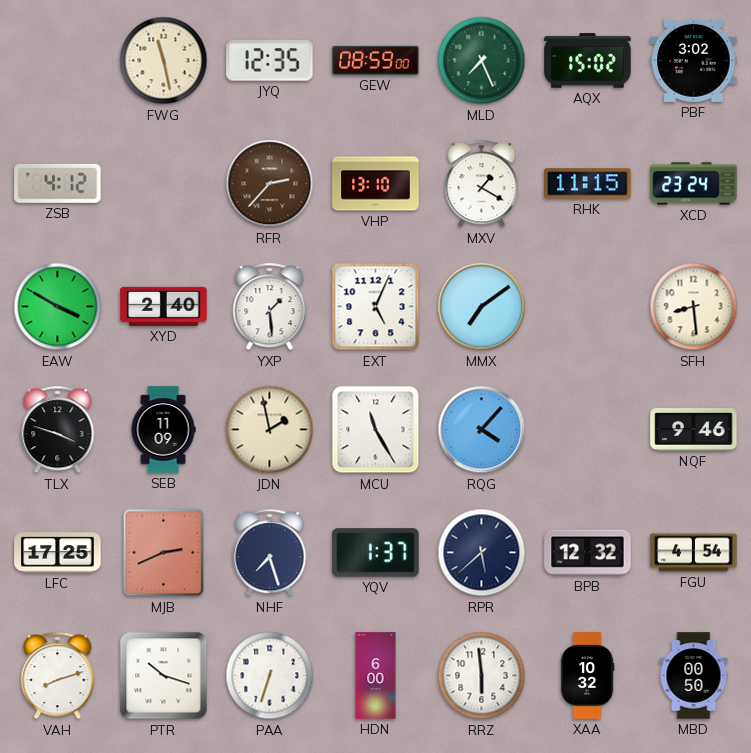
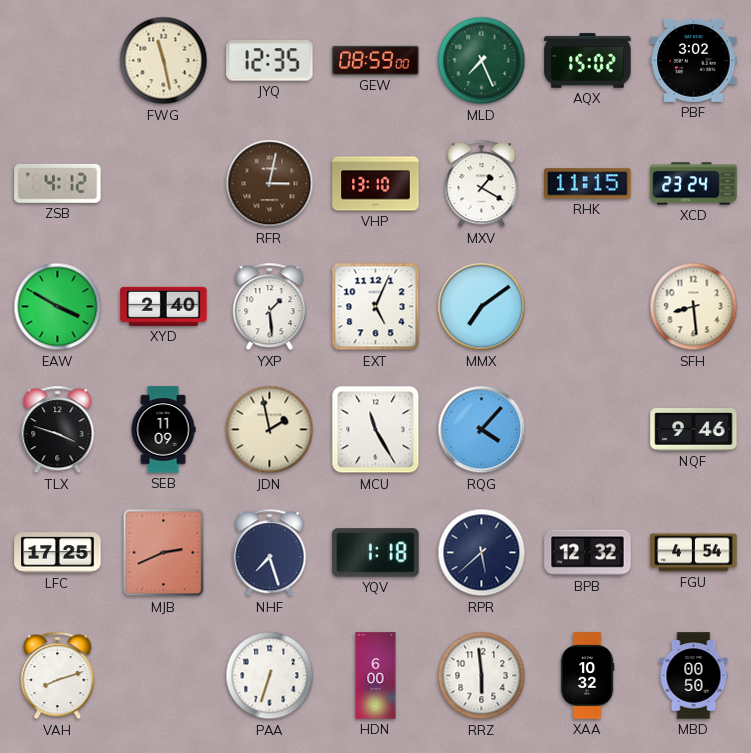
RFR: 2:37 -> 3:02 (270, 184)
YQV: 1:37 -> 1:18 (376, 553)
PTR: 10:18 -> none (164, 676)
